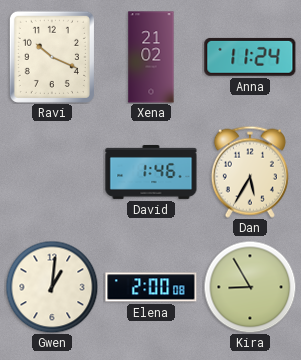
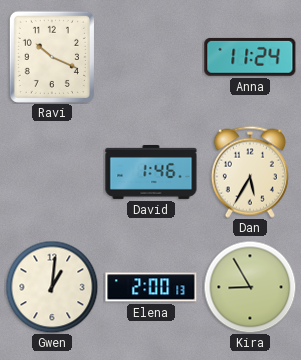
Xena: 21:02 -> none (151, 57)
Elena: 2:00:08 -> 2:00:13 (151, 287)
